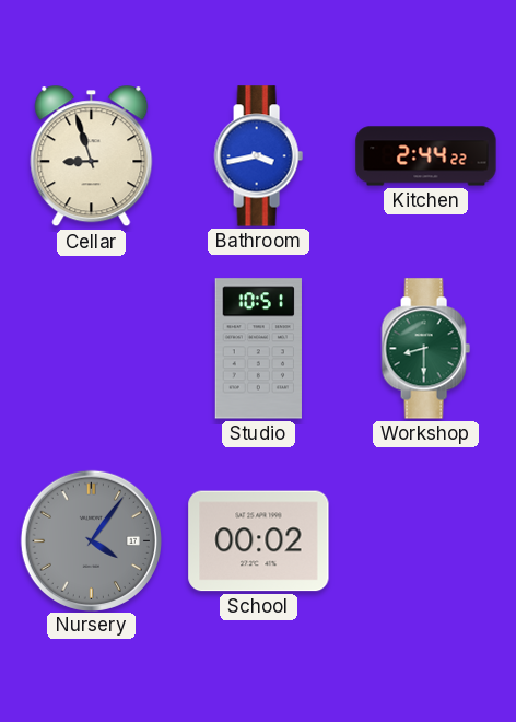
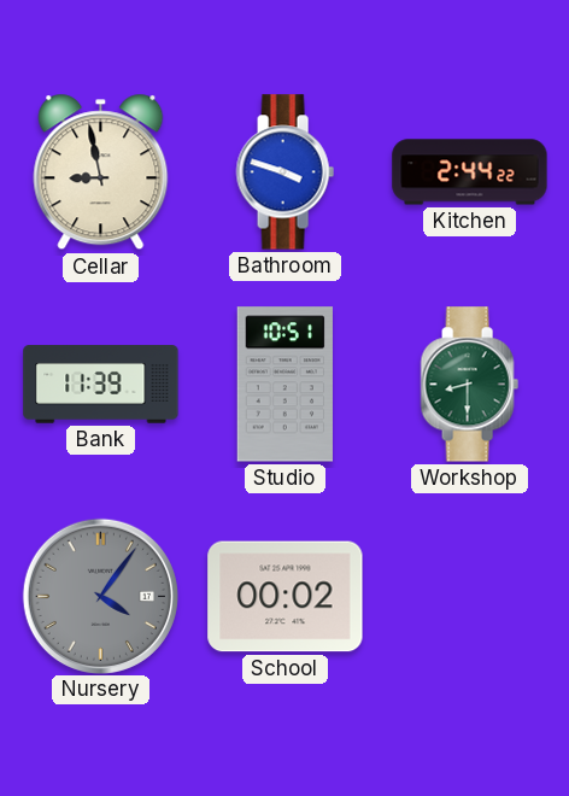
Cellar: 8:57 -> 8:58 (101, 172)
Bathroom: 3:43 -> 3:48 (284, 172)
Bank: none -> 11:39 (101, 385)
